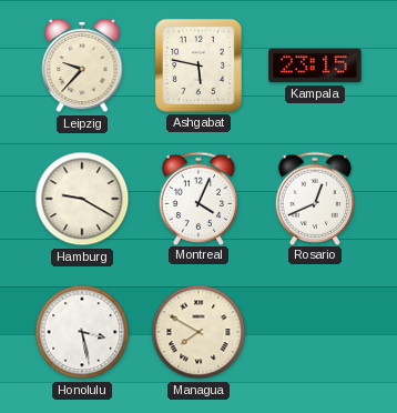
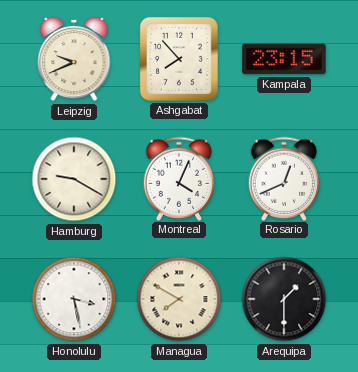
Leipzig: 9:37 -> 9:41 (74, 59)
Ashgabat: 5:47 -> 7:53 (179, 59)
Arequipa: none -> 1:30 (284, 299)
